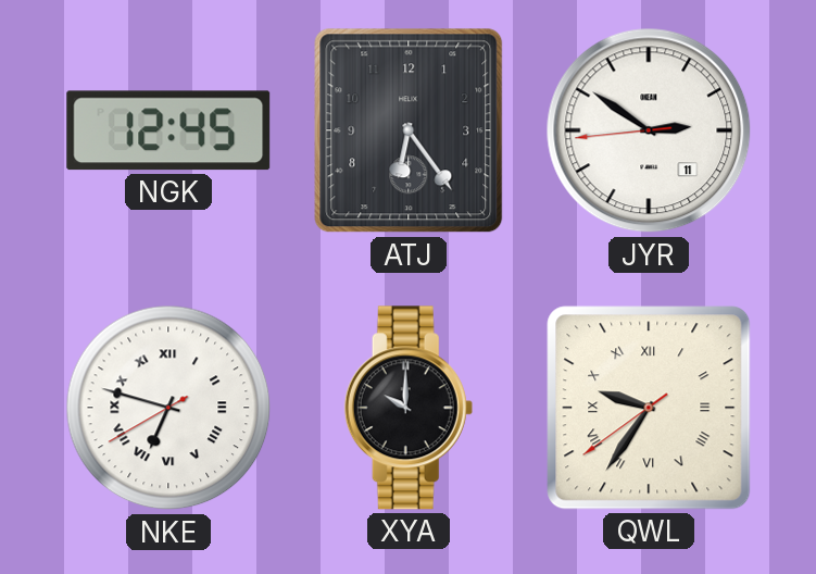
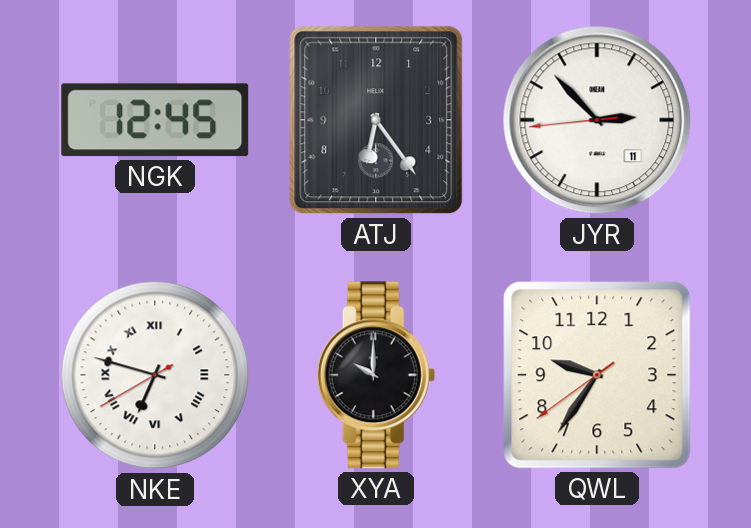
JYR: 2:50 -> 2:52 (597, 120)
QWL numerals: Roman -> Arabic (597, 375)
